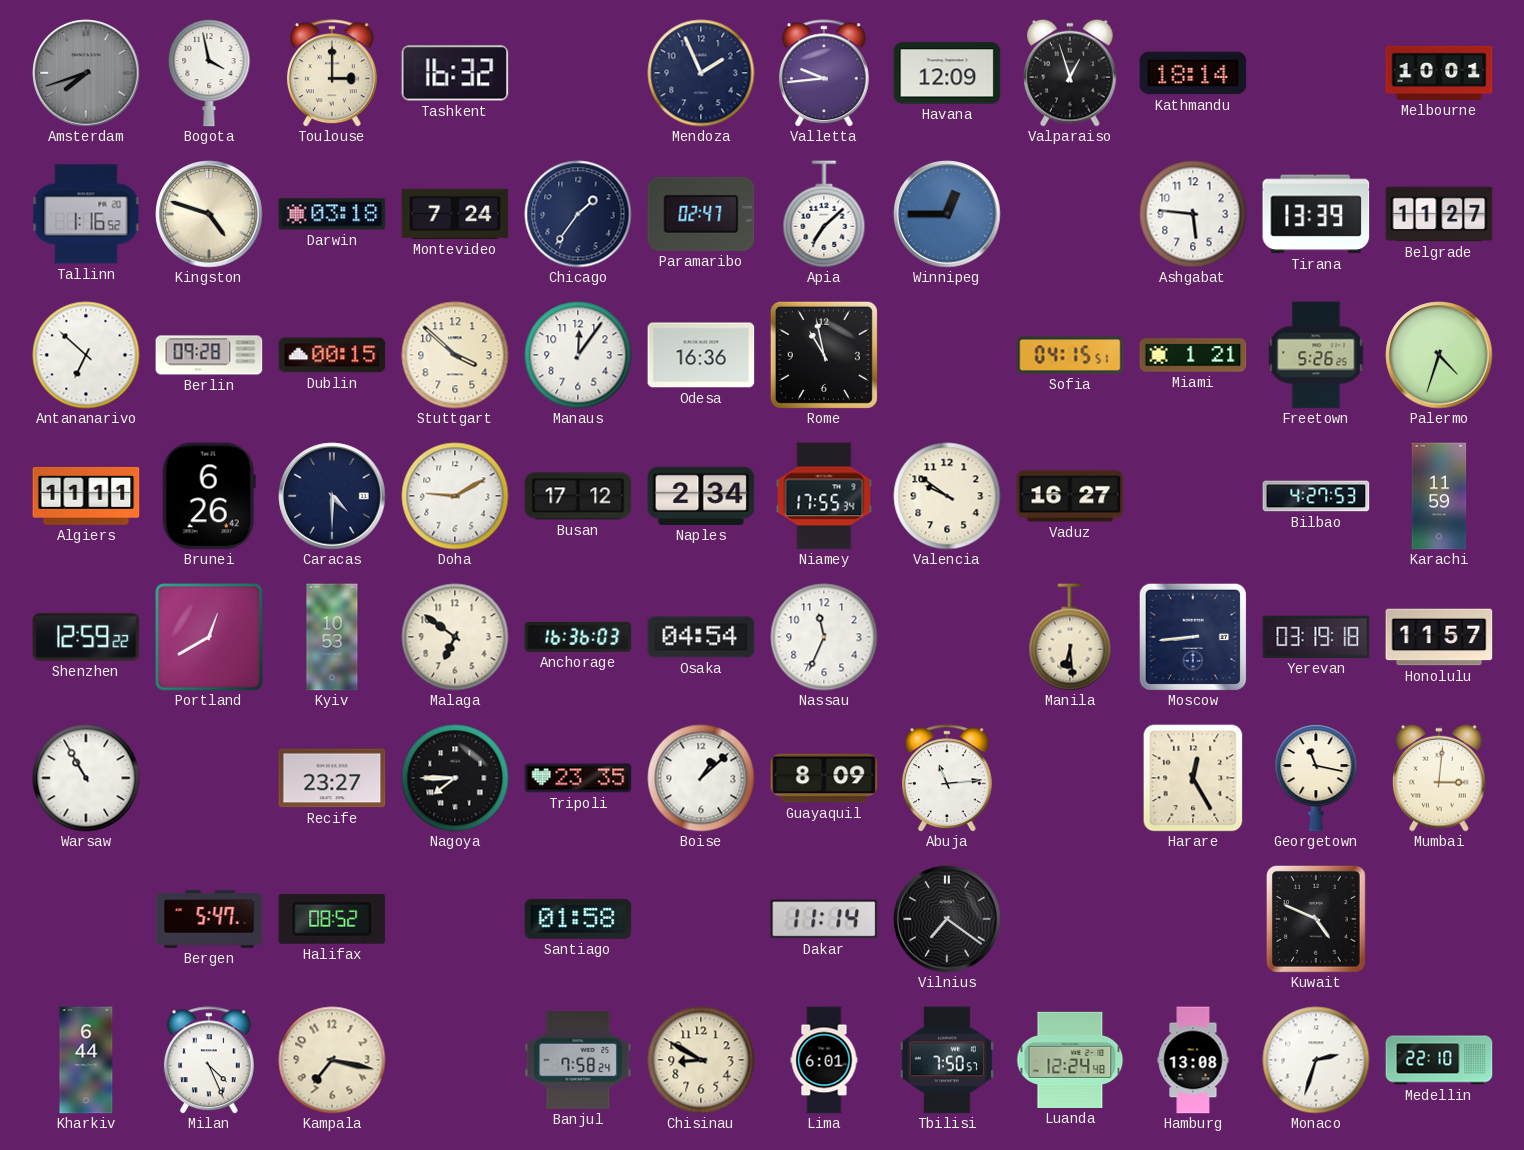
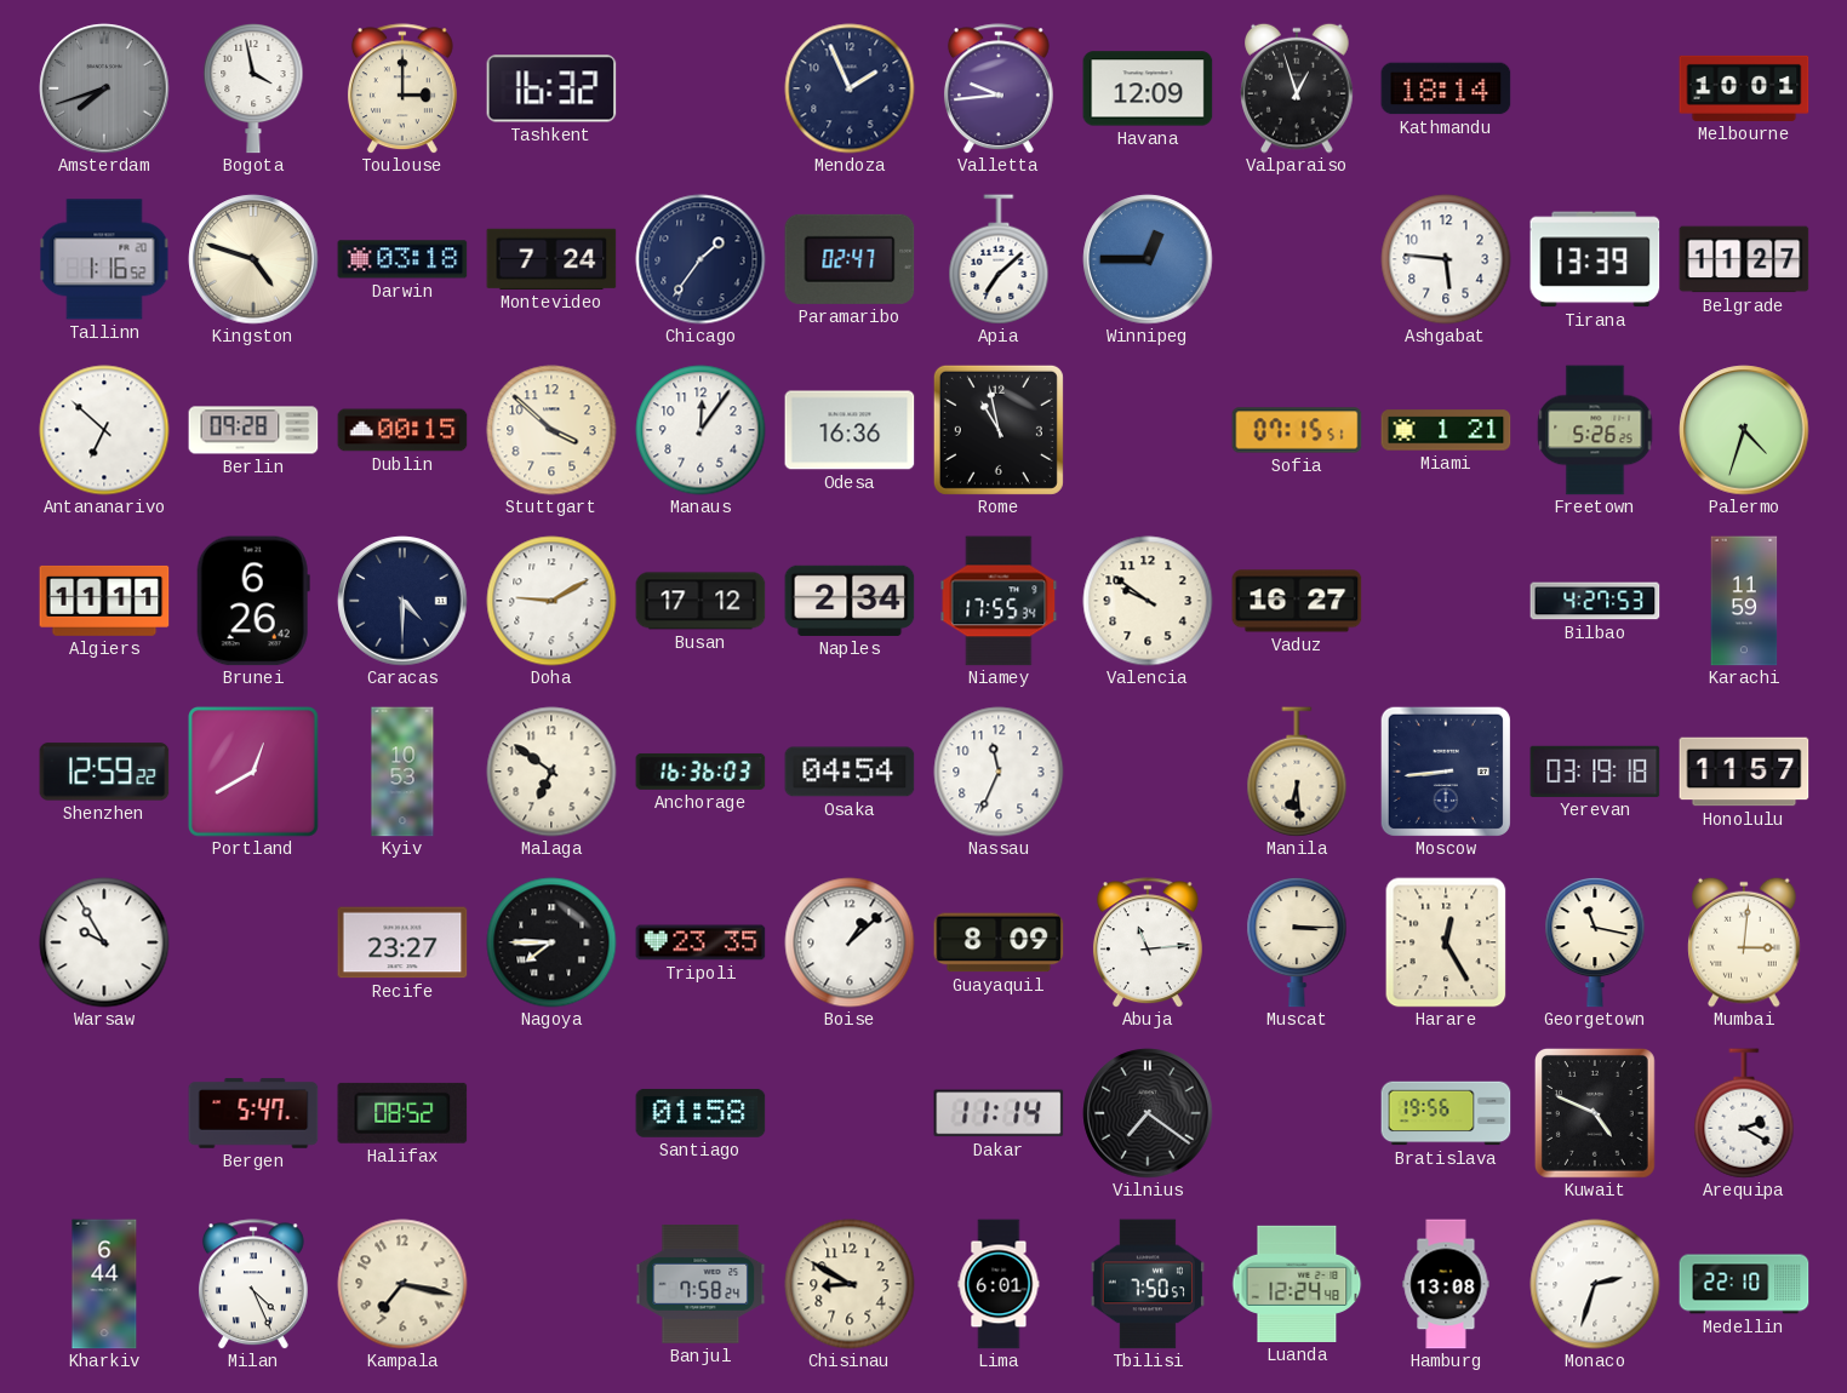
Sofia: 04:15 -> 07:15 (1297, 430)
Warsaw: 10:55 -> 9:55 (104, 942)
Muscat: none -> 3:15 (1297, 942)
Bratislava: none -> 19:56 (1446, 1113)
Arequipa: none -> 2:20 (1744, 1113)
